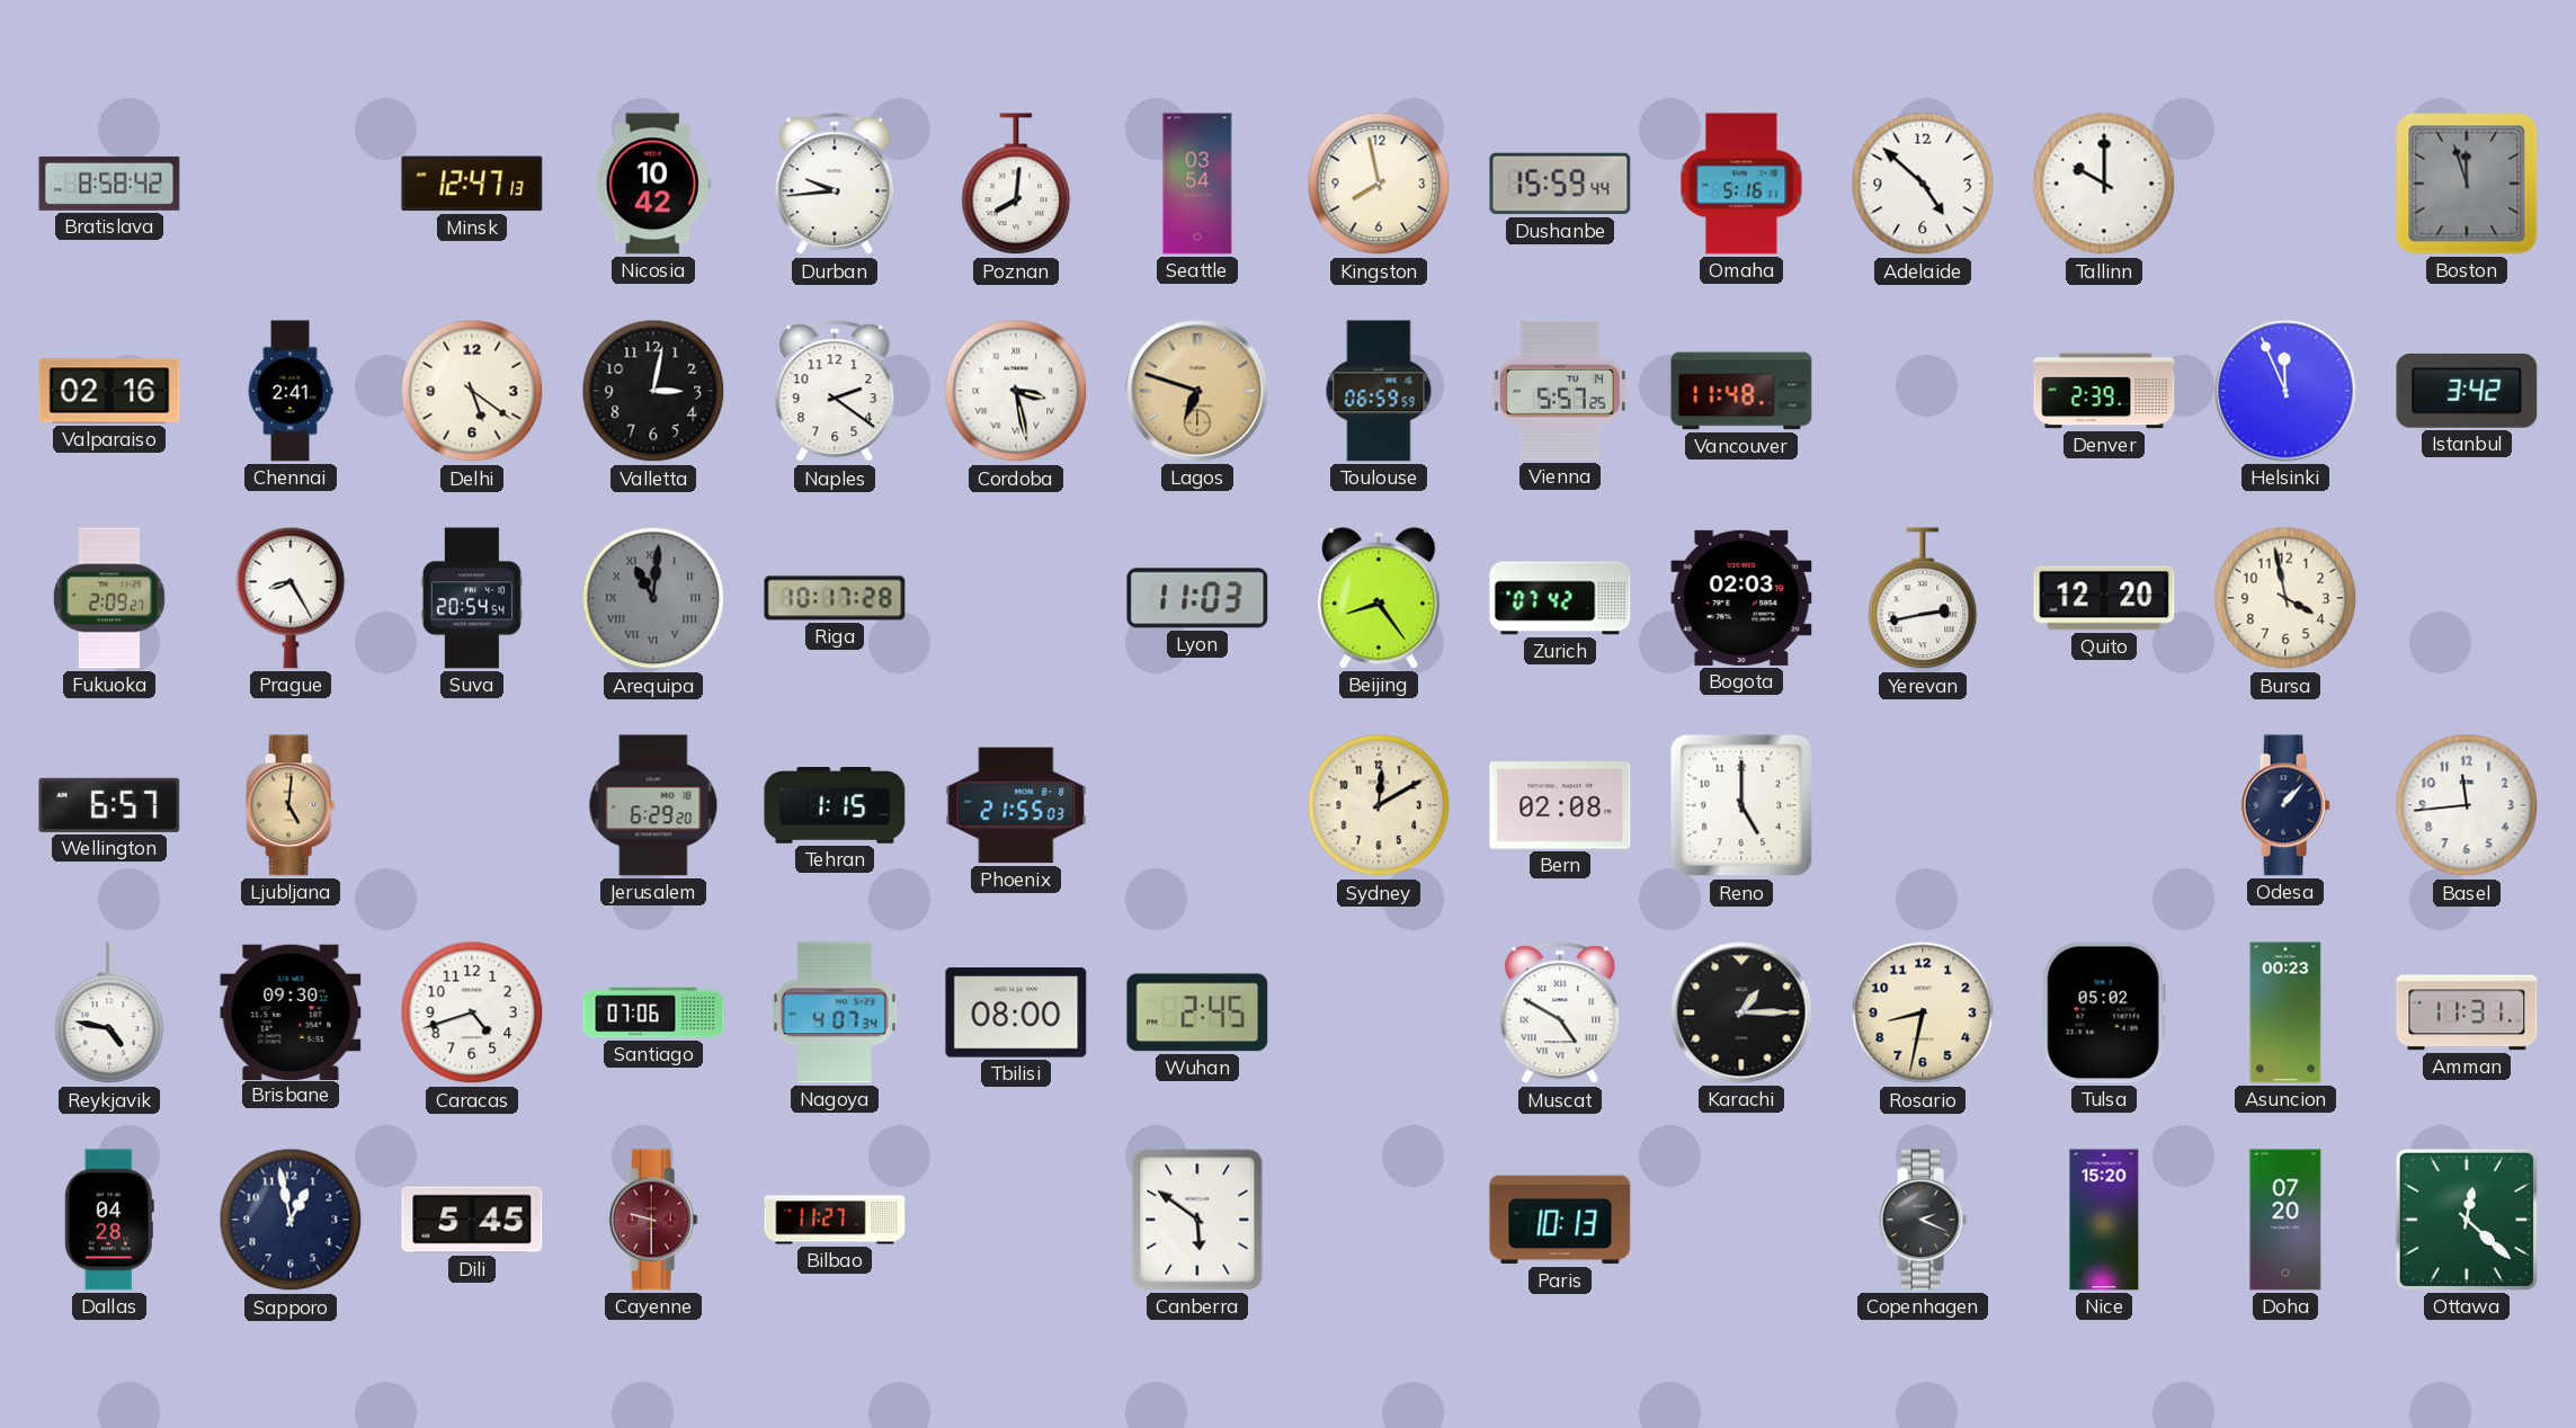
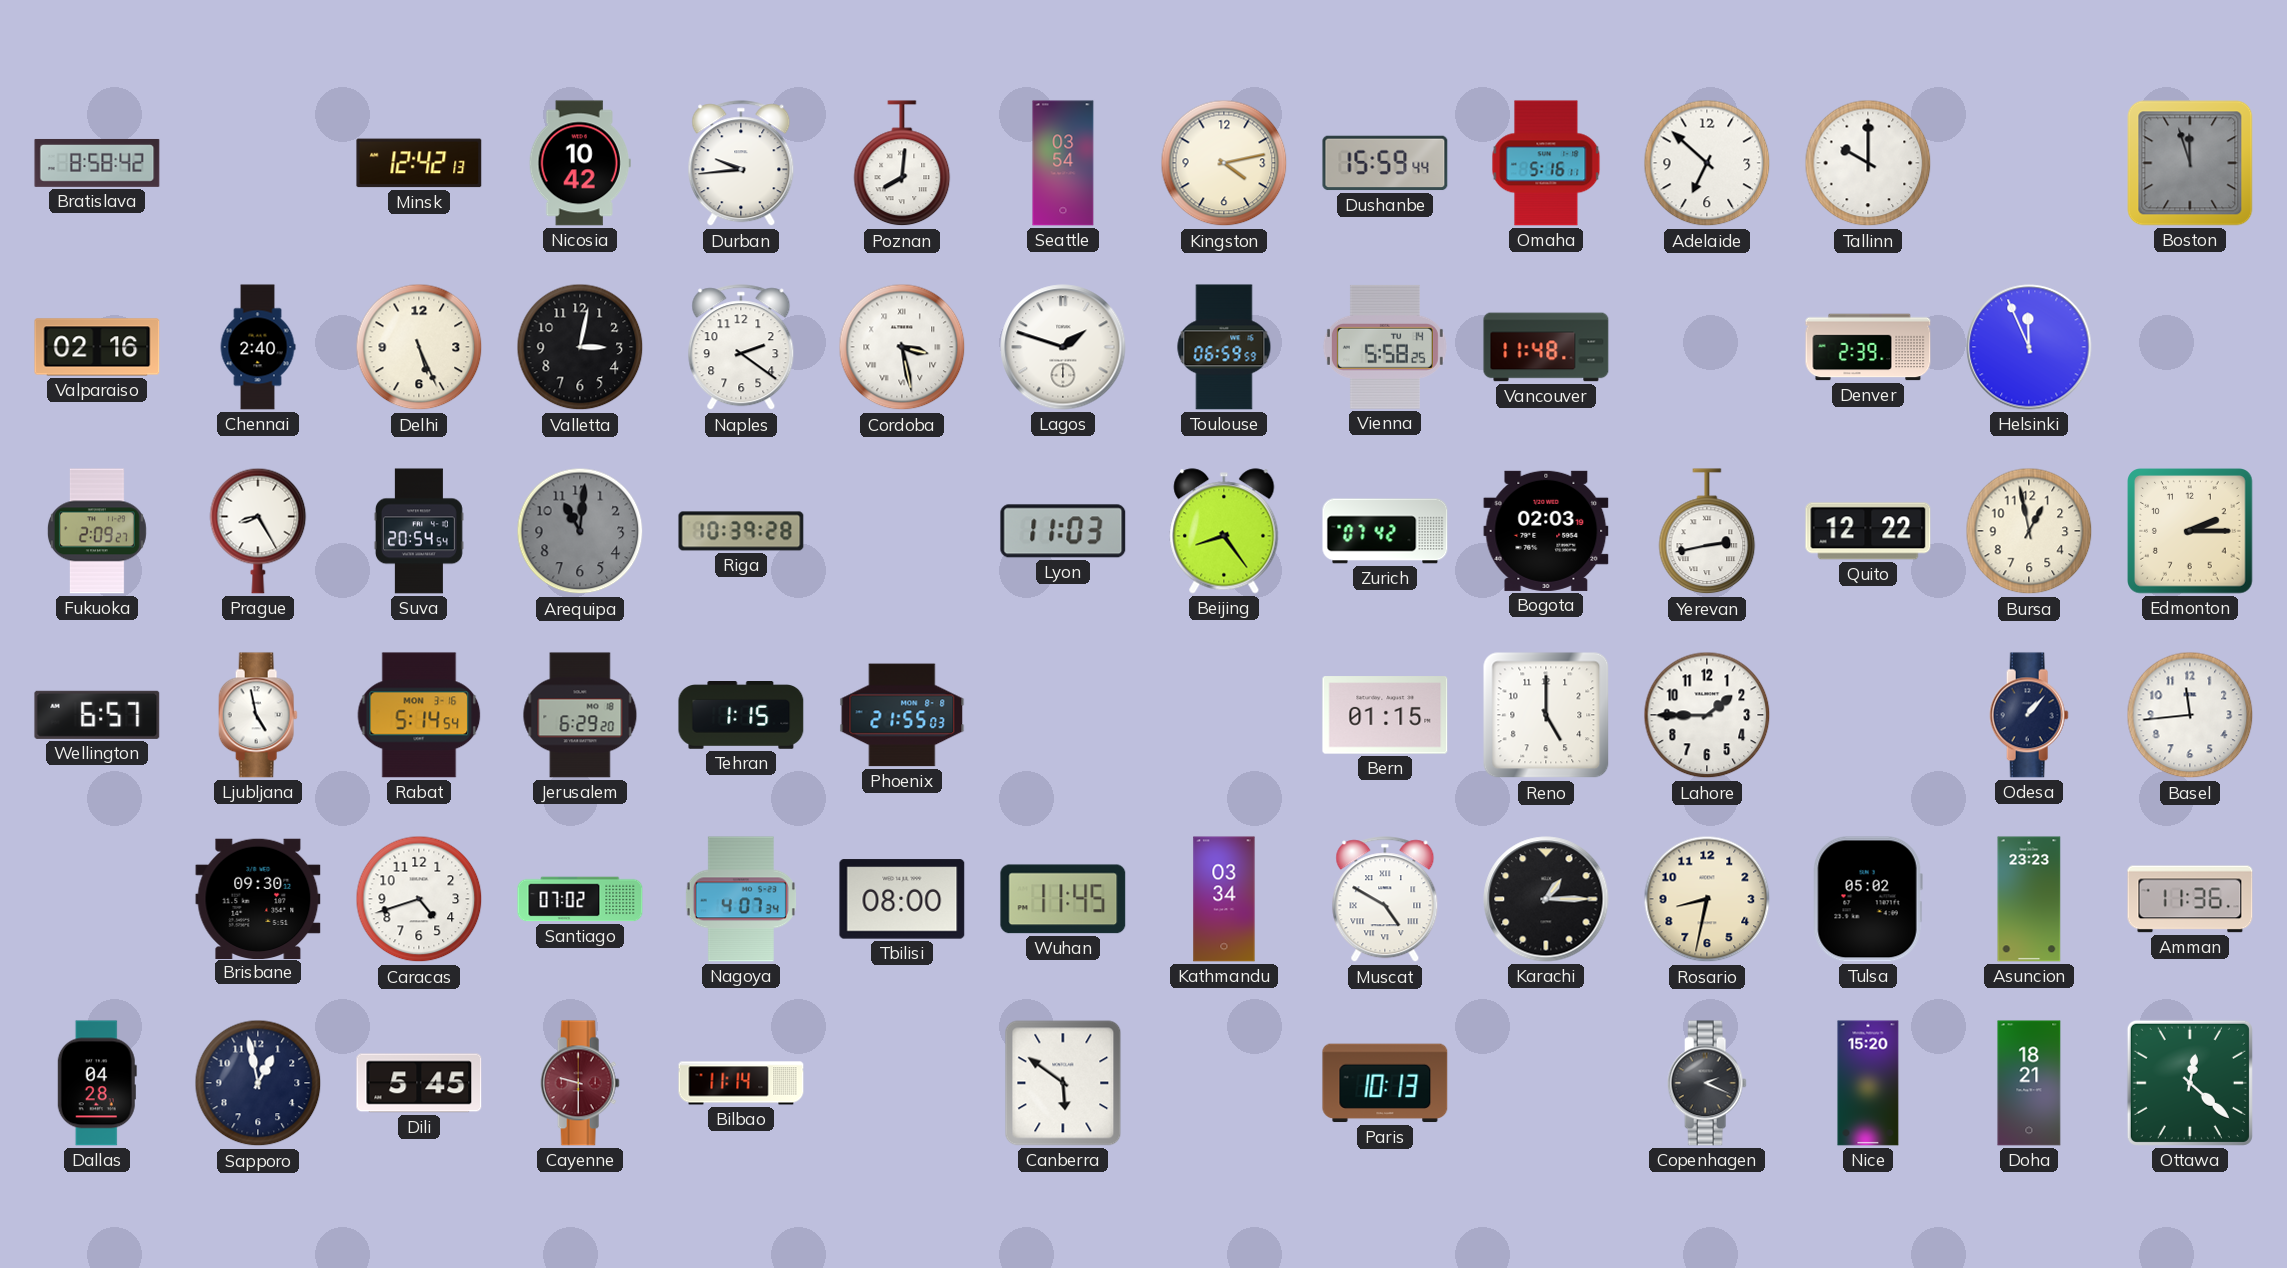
Minsk: 12:47 -> 12:42 (419, 163)
Kingston: 7:58 -> 4:13 (1224, 163)
Adelaide: 4:52 -> 6:52 (1707, 163)
Chennai: 2:41 -> 2:40 (258, 347)
Delhi: 5:21 -> 5:26 (419, 347)
Lagos: 6:48 -> 1:48 (1063, 347)
Lagos dial: champagne -> white (1063, 347)
Vienna: 5:57 -> 5:58 (1385, 347)
Istanbul: 3:42 -> none (2467, 391)
Arequipa numerals: Roman -> Arabic (580, 531)
Riga: 10:17 -> 10:39 (741, 531)
Quito: 12:20 -> 12:22 (1868, 531)
Bursa: 3:58 -> 12:58 (2029, 531)
Edmonton: none -> 2:15 (2191, 532)
Ljubljana: 5:01 -> 4:58 (258, 715)
Ljubljana dial: champagne -> white (258, 715)
Rabat: none -> 5:14 (419, 715)
Sydney: 12:10 -> none (1379, 805)
Bern: 02:08 -> 01:15 (1385, 715)
Lahore: none -> 1:45 (1707, 715)
Reykjavik: 4:47 -> none (109, 1014)
Santiago: 07:06 -> 07:02 (580, 899)
Wuhan: 2:45 -> 11:45 (1063, 899)
Kathmandu: none -> 03:34 (1224, 899)
Asuncion: 00:23 -> 23:23 (2029, 899)
Amman: 11:31 -> 11:36 (2190, 899)
Bilbao: 11:27 -> 11:14 (741, 1083)
Doha: 07:20 -> 18:21 (2029, 1083)
